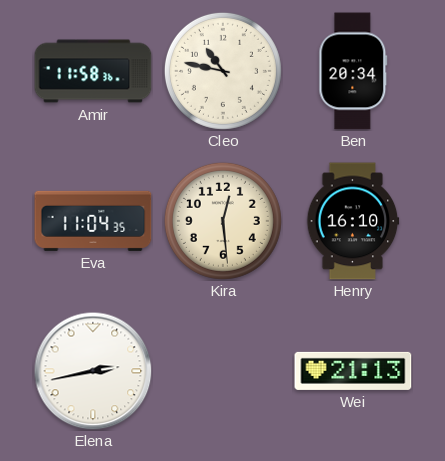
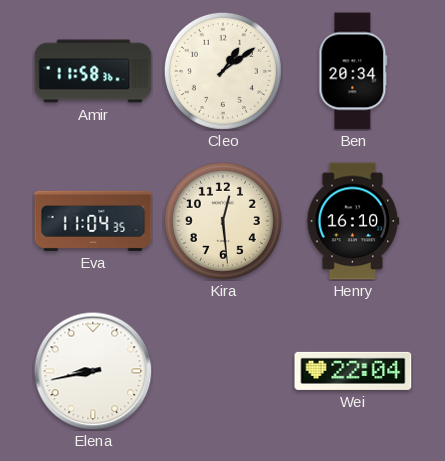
Cleo: 10:47 -> 1:09 (223, 71)
Elena: 2:43 -> 8:43 (93, 371)
Wei: 21:13 -> 22:04 (353, 371)
